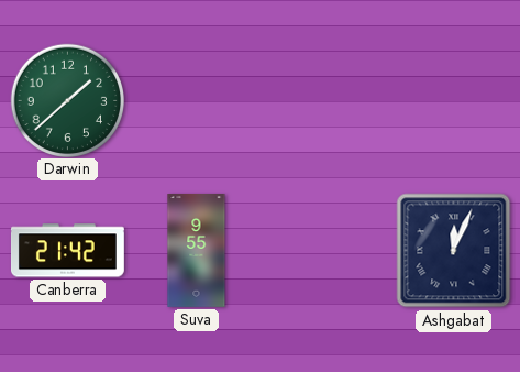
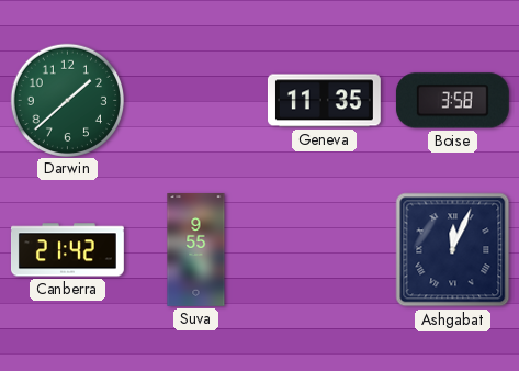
Geneva: none -> 11:35 (324, 101)
Boise: none -> 3:58 (452, 101)
